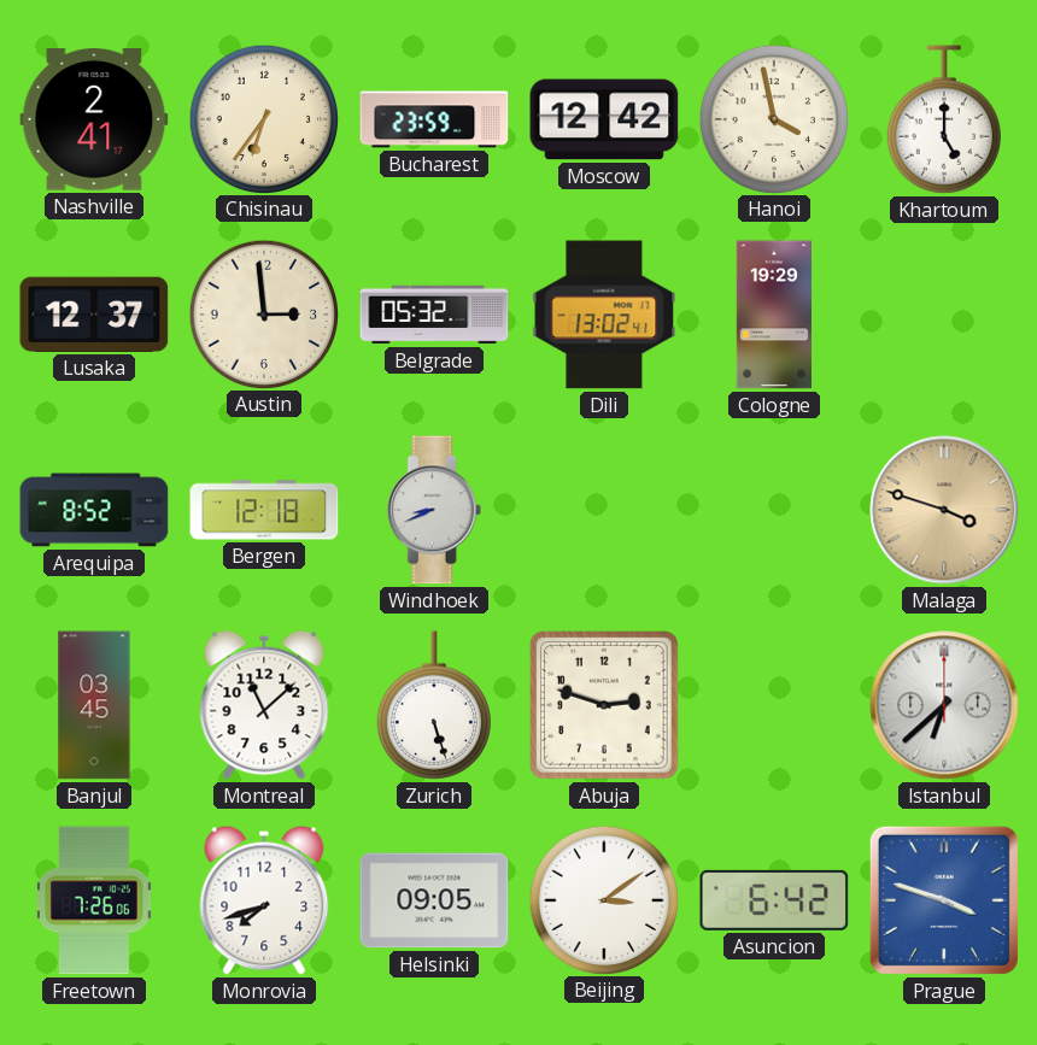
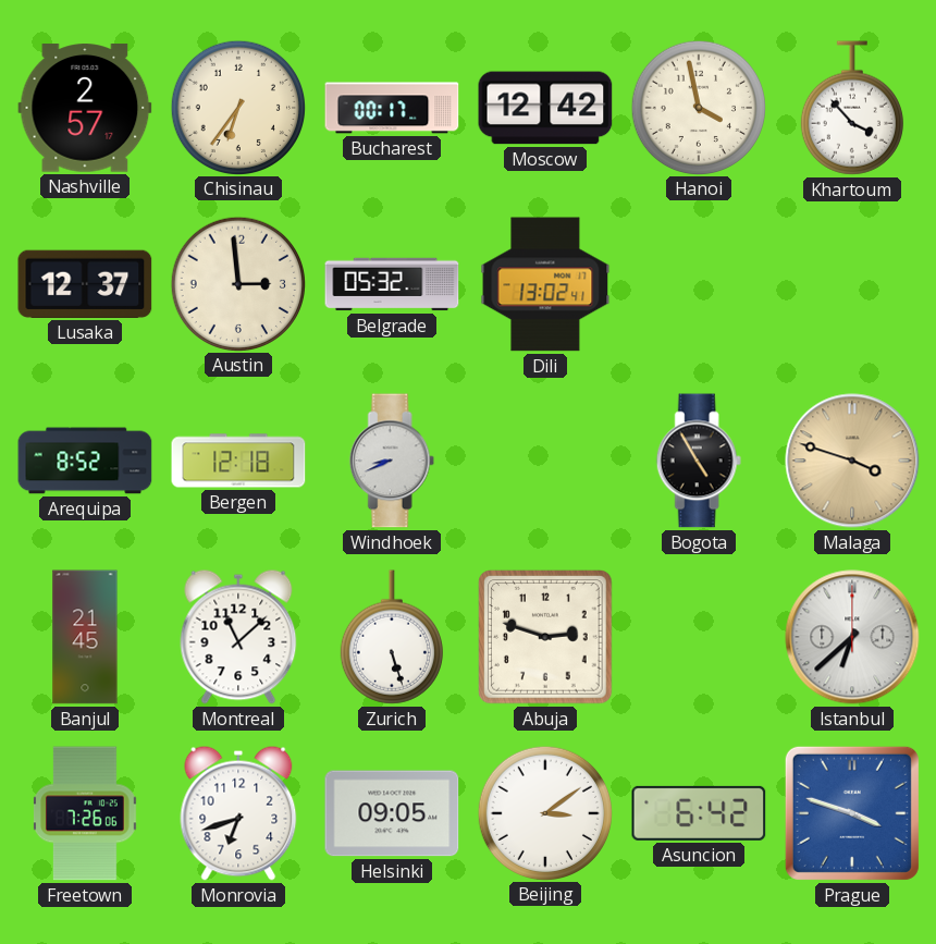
Nashville: 2:41 -> 2:57 (85, 108)
Bucharest: 23:59 -> 00:17 (392, 108)
Khartoum: 5:00 -> 3:53 (852, 108)
Cologne: 19:29 -> none (774, 315)
Bogota: none -> 4:55 (699, 461)
Banjul: 03:45 -> 21:45 (85, 637)
Monrovia: 7:42 -> 6:42 (238, 813)
